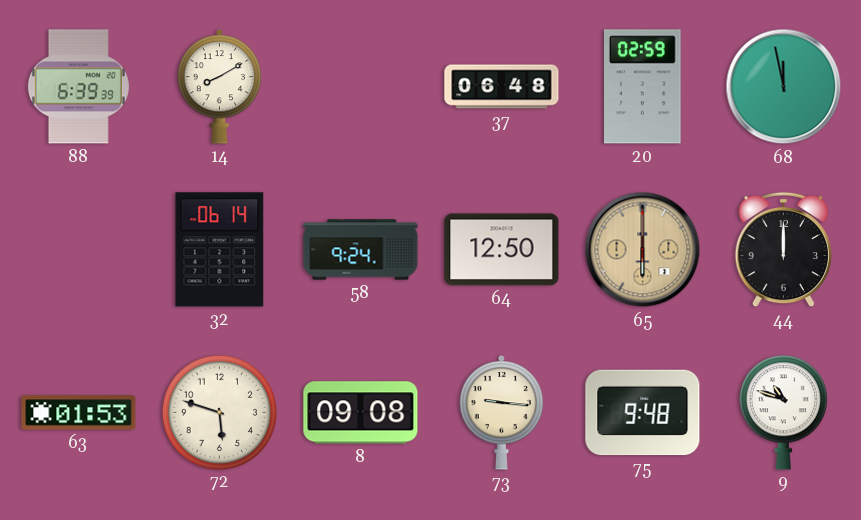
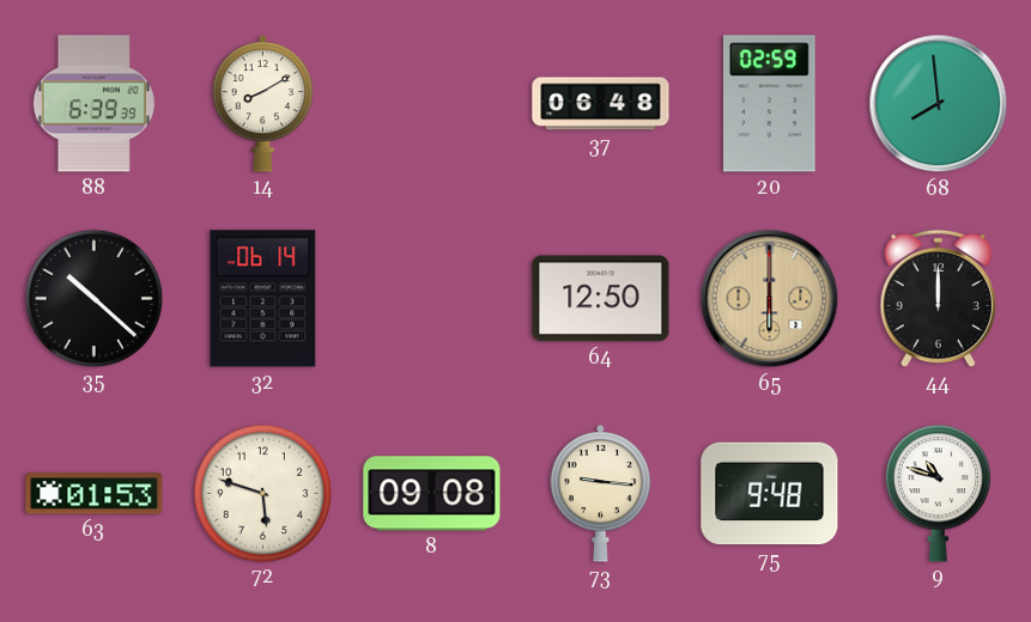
68: 11:58 -> 7:59 (939, 104)
35: none -> 10:22 (93, 298)
58: 9:24 -> none (361, 250)
